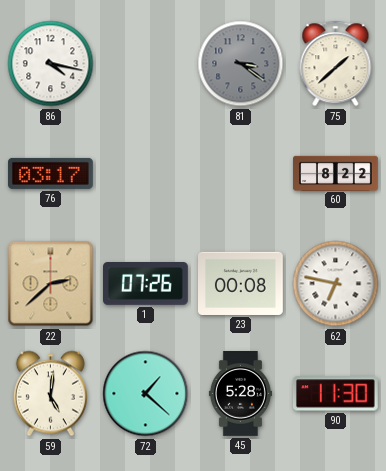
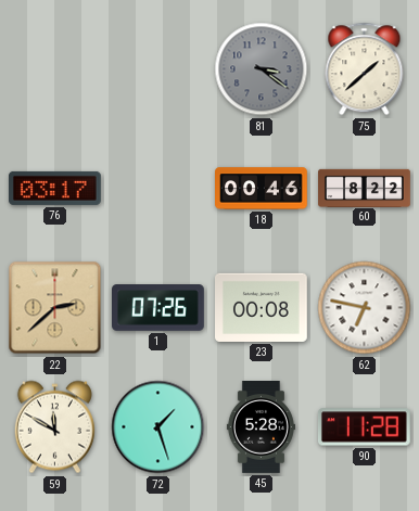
86: 4:17 -> none (51, 64)
18: none -> 00:46 (262, 189)
59: 5:01 -> 11:50 (54, 427)
72: 1:22 -> 1:27 (158, 427)
90: 11:30 -> 11:28 (364, 427)
